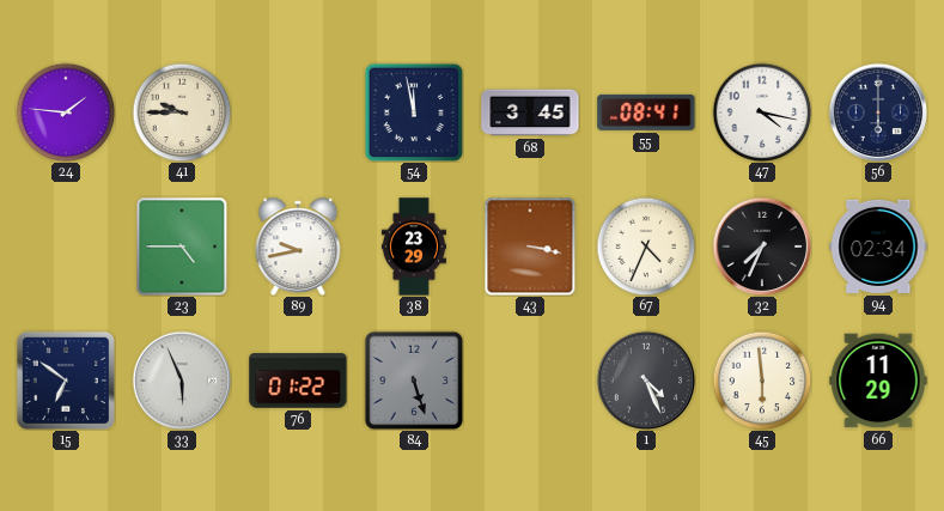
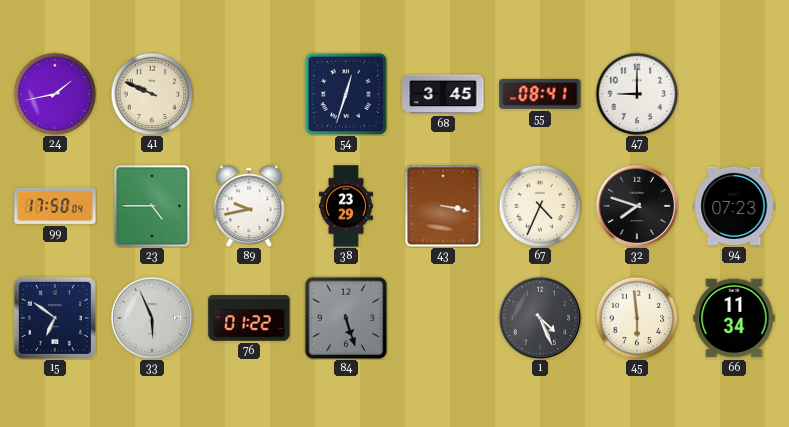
24: 1:46 -> 1:43 (55, 94)
41: 9:45 -> 9:49 (152, 94)
54: 11:58 -> 12:33 (346, 94)
47: 4:17 -> 9:00 (637, 94)
56: 6:00 -> none (878, 112)
99: none -> 17:50 (55, 206)
32: 7:34 -> 7:48 (637, 206)
94: 02:34 -> 07:23 (734, 206)
66: 11:29 -> 11:34 (734, 318)
